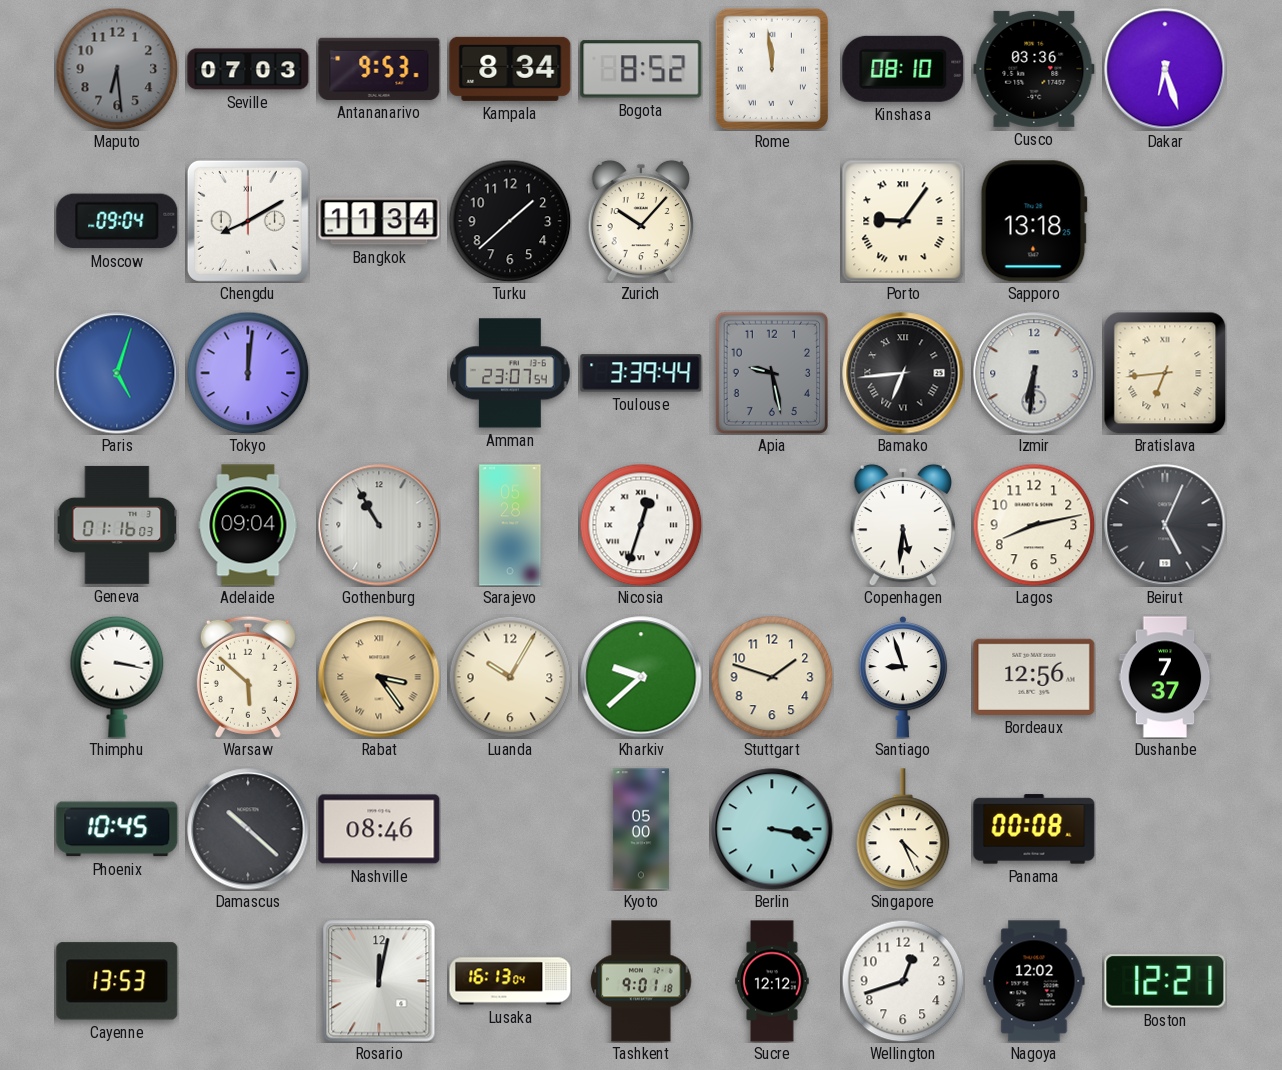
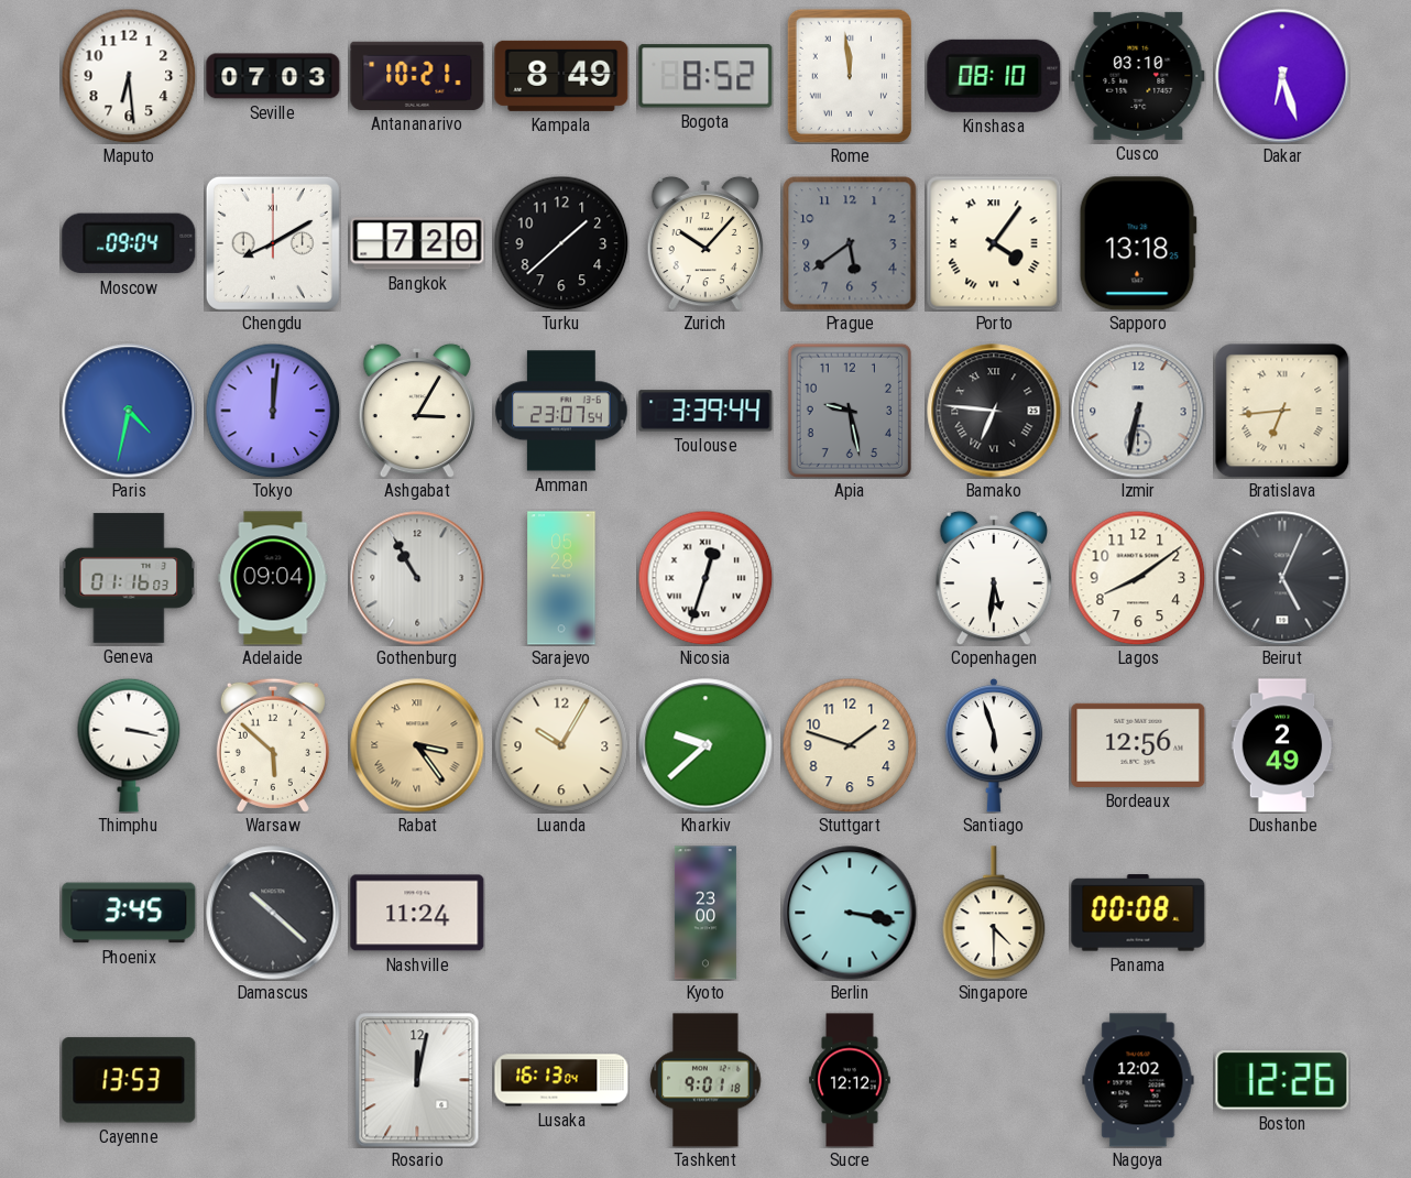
Maputo dial: grey -> white (129, 76)
Antananarivo: 9:53 -> 10:21 (417, 76)
Kampala: 8:34 -> 8:49 (561, 76)
Cusco: 03:36 -> 03:10 (1138, 76)
Bangkok: 11:34 -> 7:20 (417, 243)
Prague: none -> 5:39 (850, 243)
Porto: 9:06 -> 4:06 (994, 243)
Paris: 5:03 -> 4:32 (129, 411)
Ashgabat: none -> 3:05 (416, 411)
Bamako: 6:44 -> 6:46 (994, 411)
Izmir: 6:31 -> 6:32 (1138, 411)
Lagos: 8:13 -> 8:09 (1138, 578)
Santiago: 8:57 -> 5:57 (994, 745)
Dushanbe: 7:37 -> 2:49 (1282, 745)
Phoenix: 10:45 -> 3:45 (129, 913)
Nashville: 08:46 -> 11:24 (417, 913)
Kyoto: 05:00 -> 23:00 (705, 913)
Singapore: 4:26 -> 4:30 (994, 913)
Wellington: 12:42 -> none (903, 981)
Boston: 12:21 -> 12:26 (1282, 1080)
